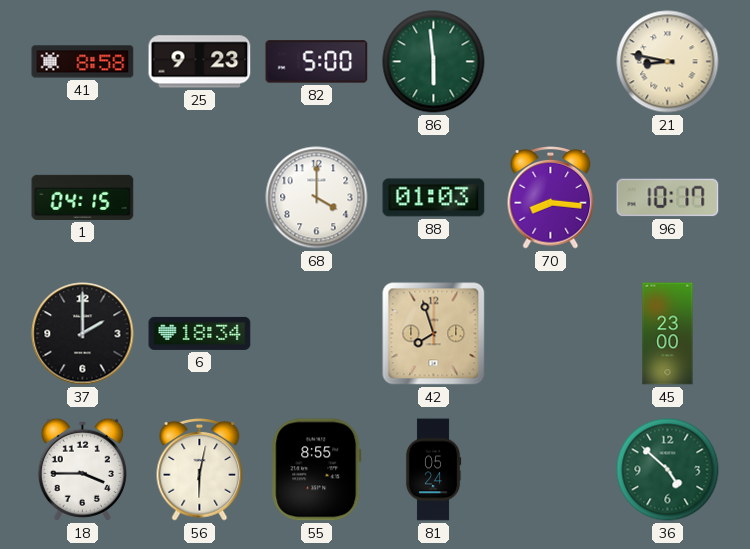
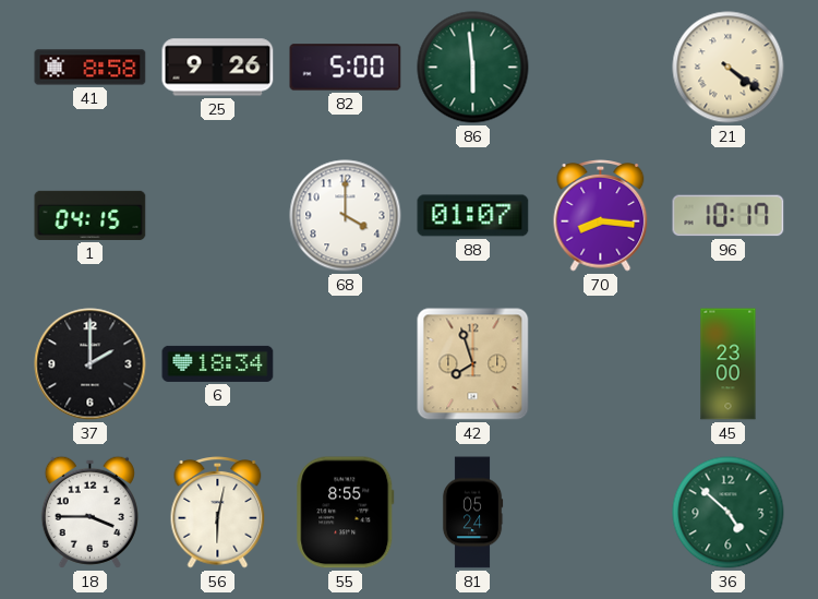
25: 9:23 -> 9:26 (218, 68)
21: 8:47 -> 4:21 (729, 68)
88: 01:03 -> 01:07 (473, 216)
